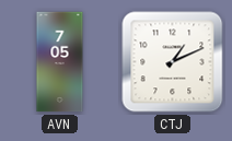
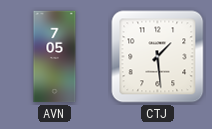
CTJ: 1:11 -> 1:29 (158, 57)
